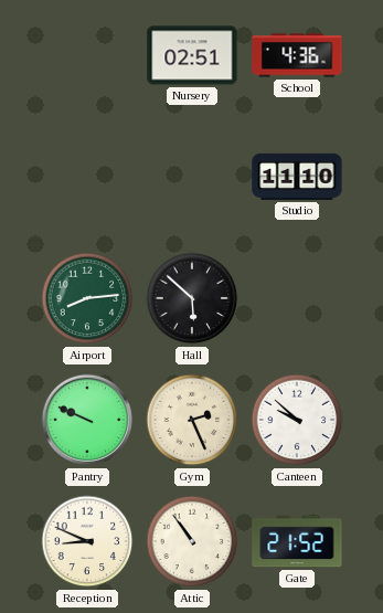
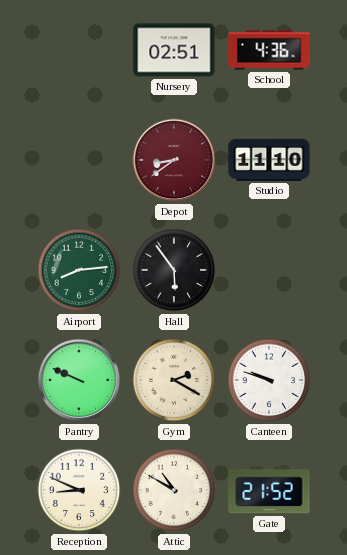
Depot: none -> 8:39 (174, 160)
Hall: 5:52 -> 5:54 (174, 270)
Gym: 2:26 -> 2:20 (174, 380)
Canteen: 9:52 -> 9:48 (269, 380)
Attic: 10:54 -> 10:50 (174, 490)
